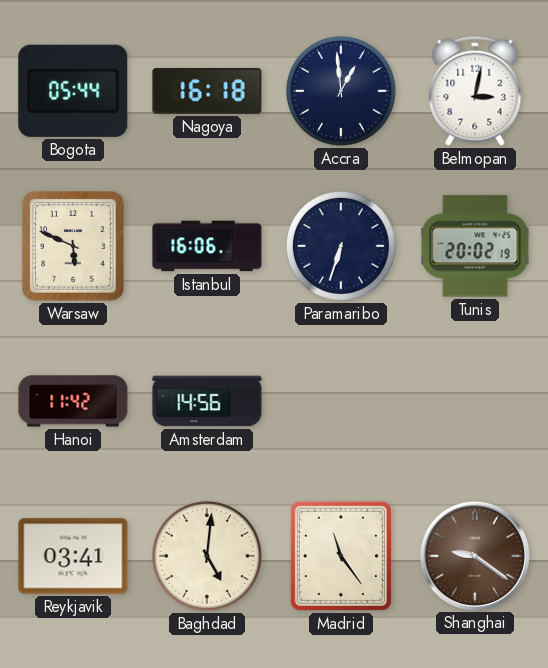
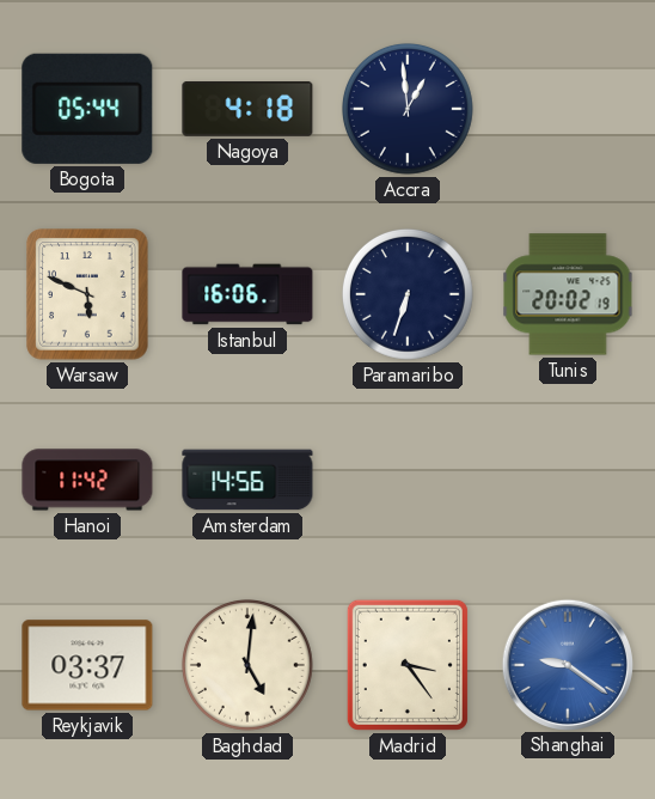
Nagoya: 16:18 -> 4:18 (247, 110)
Belmopan: 3:02 -> none (475, 91)
Reykjavik: 03:41 -> 03:37 (87, 665)
Madrid: 11:24 -> 3:24 (408, 665)
Shanghai dial: brown -> blue (567, 664)
